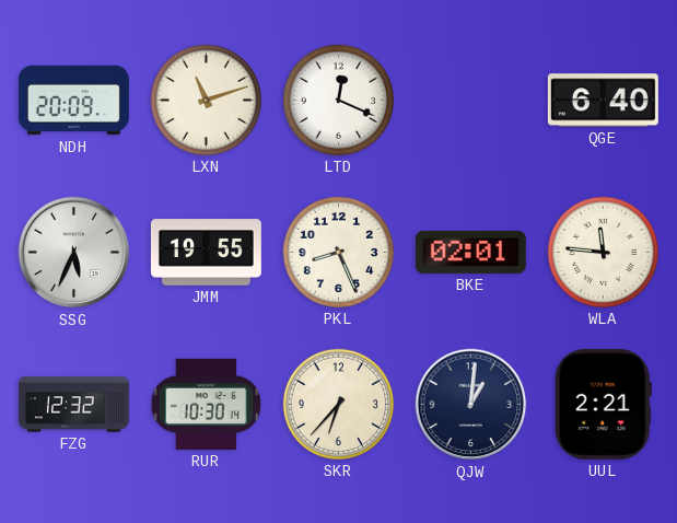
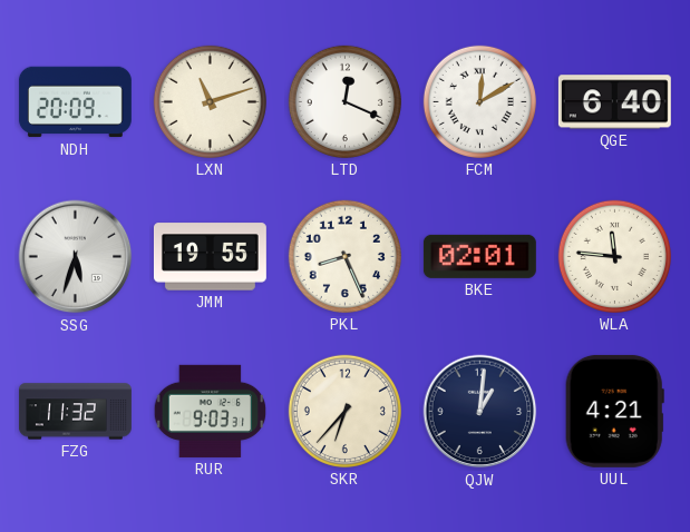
FCM: none -> 12:10 (479, 101)
SSG: 5:34 -> 5:33 (76, 257)
FZG: 12:32 -> 11:32 (75, 412)
RUR: 10:30 -> 9:03 (211, 411)
UUL: 2:21 -> 4:21 (614, 411)
